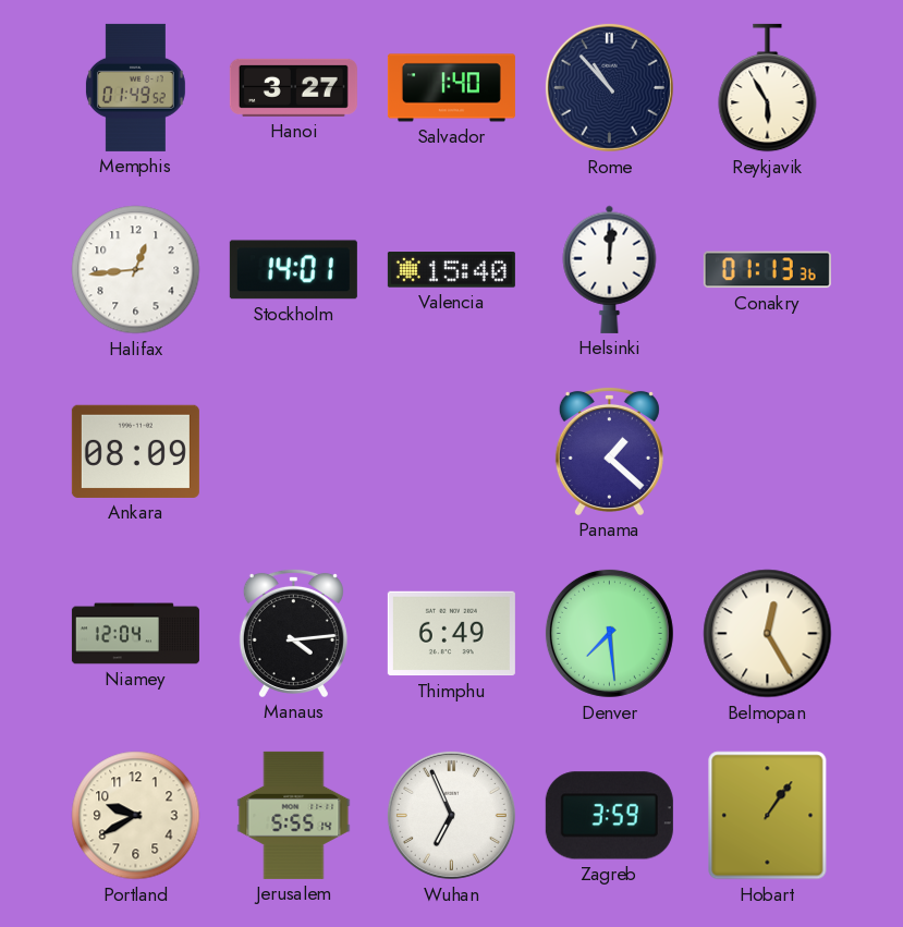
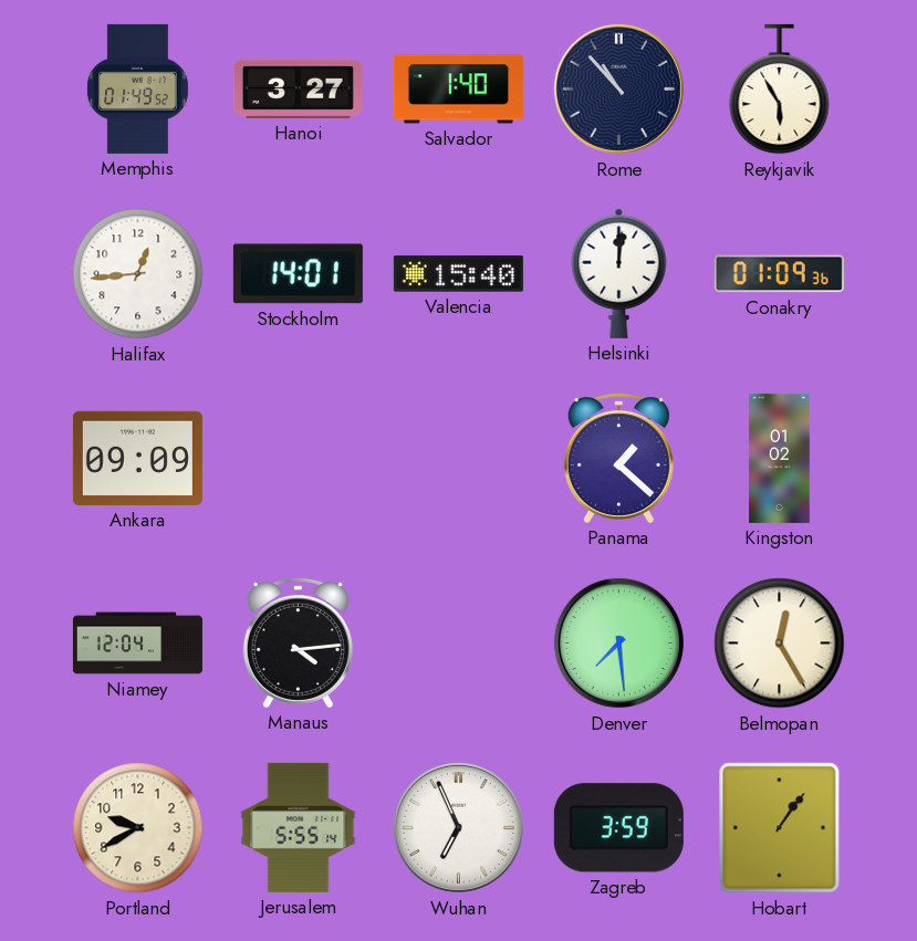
Conakry: 01:13 -> 01:09 (779, 274)
Ankara: 08:09 -> 09:09 (137, 458)
Kingston: none -> 01:02 (780, 458)
Thimphu: 6:49 -> none (451, 634)
